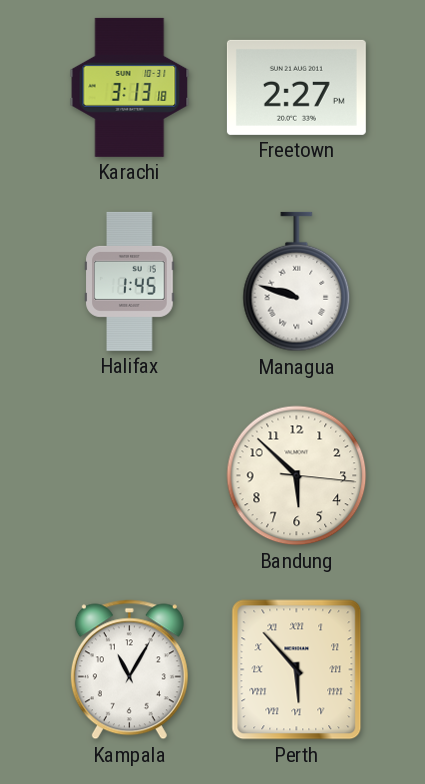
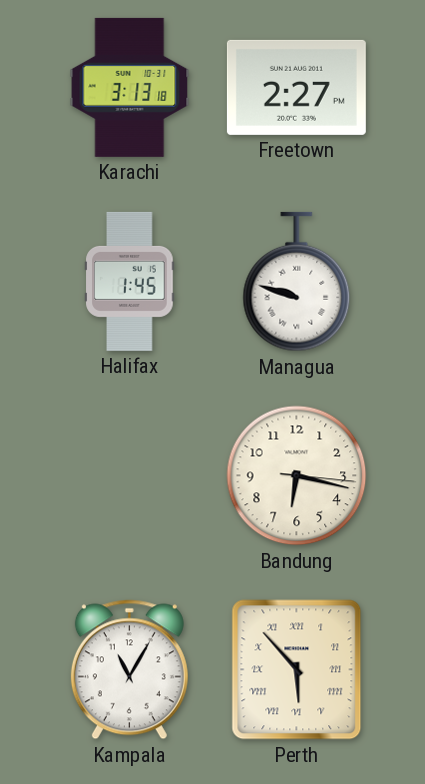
Bandung: 5:52 -> 6:17 (297, 476)
